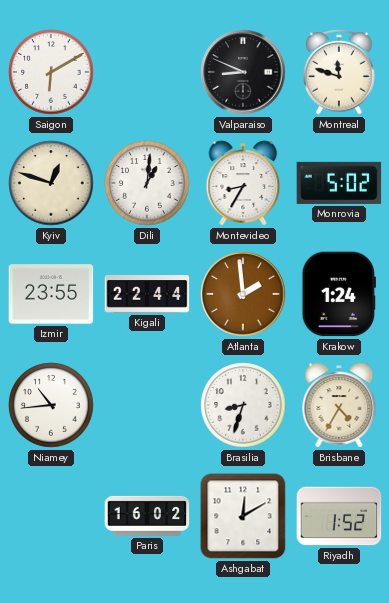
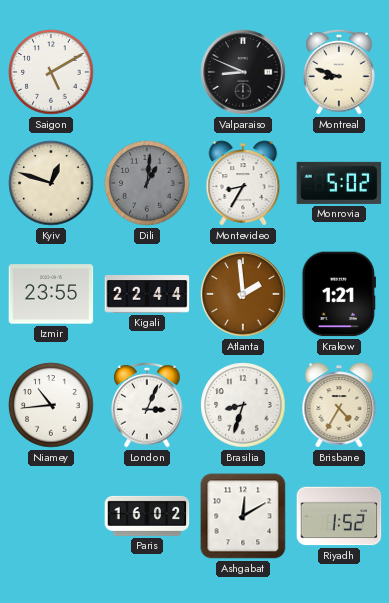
Saigon: 6:10 -> 5:10 (51, 72)
Montreal: 11:48 -> 8:48 (339, 72)
Dili dial: white -> grey (147, 183)
Krakow: 1:24 -> 1:21 (339, 294)
London: none -> 3:04 (147, 405)
